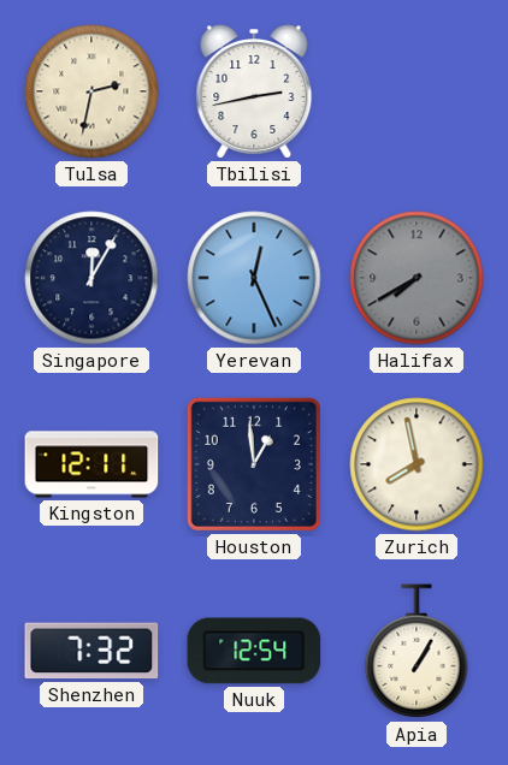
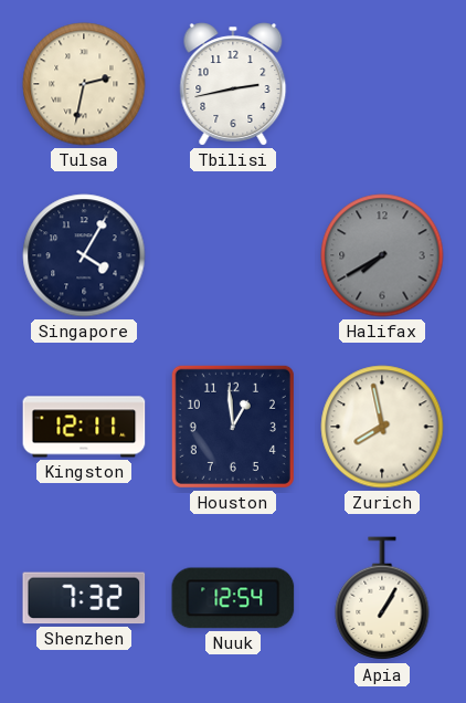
Singapore: 12:05 -> 4:05 (84, 255)
Yerevan: 12:26 -> none (254, 278)
